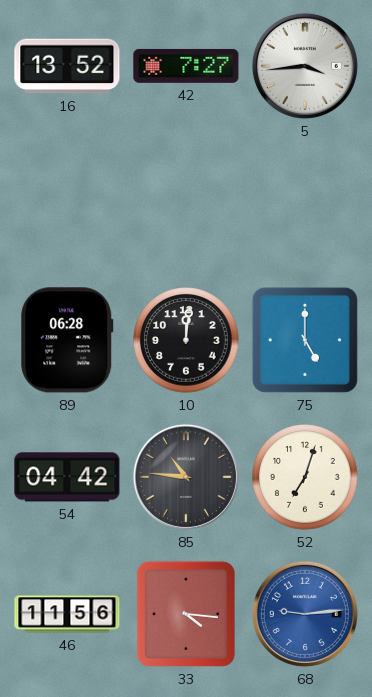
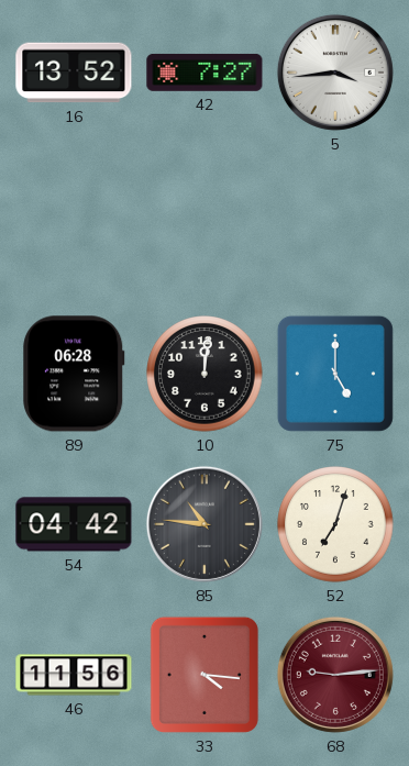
68 dial: blue -> burgundy (335, 675)
